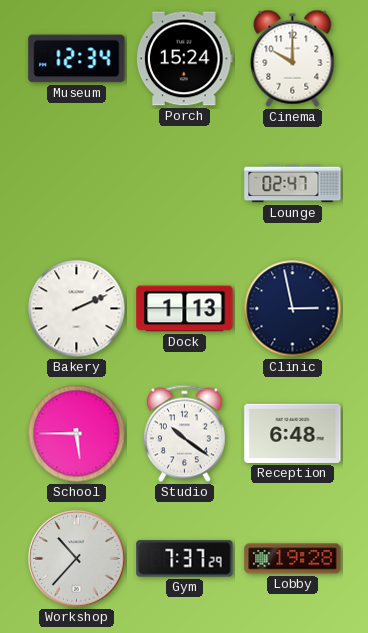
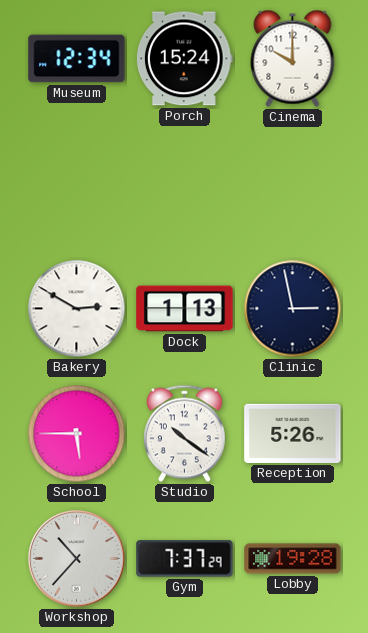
Lounge: 02:47 -> none (293, 184)
Bakery: 2:11 -> 2:50 (77, 309)
Reception: 6:48 -> 5:26 (293, 433)
